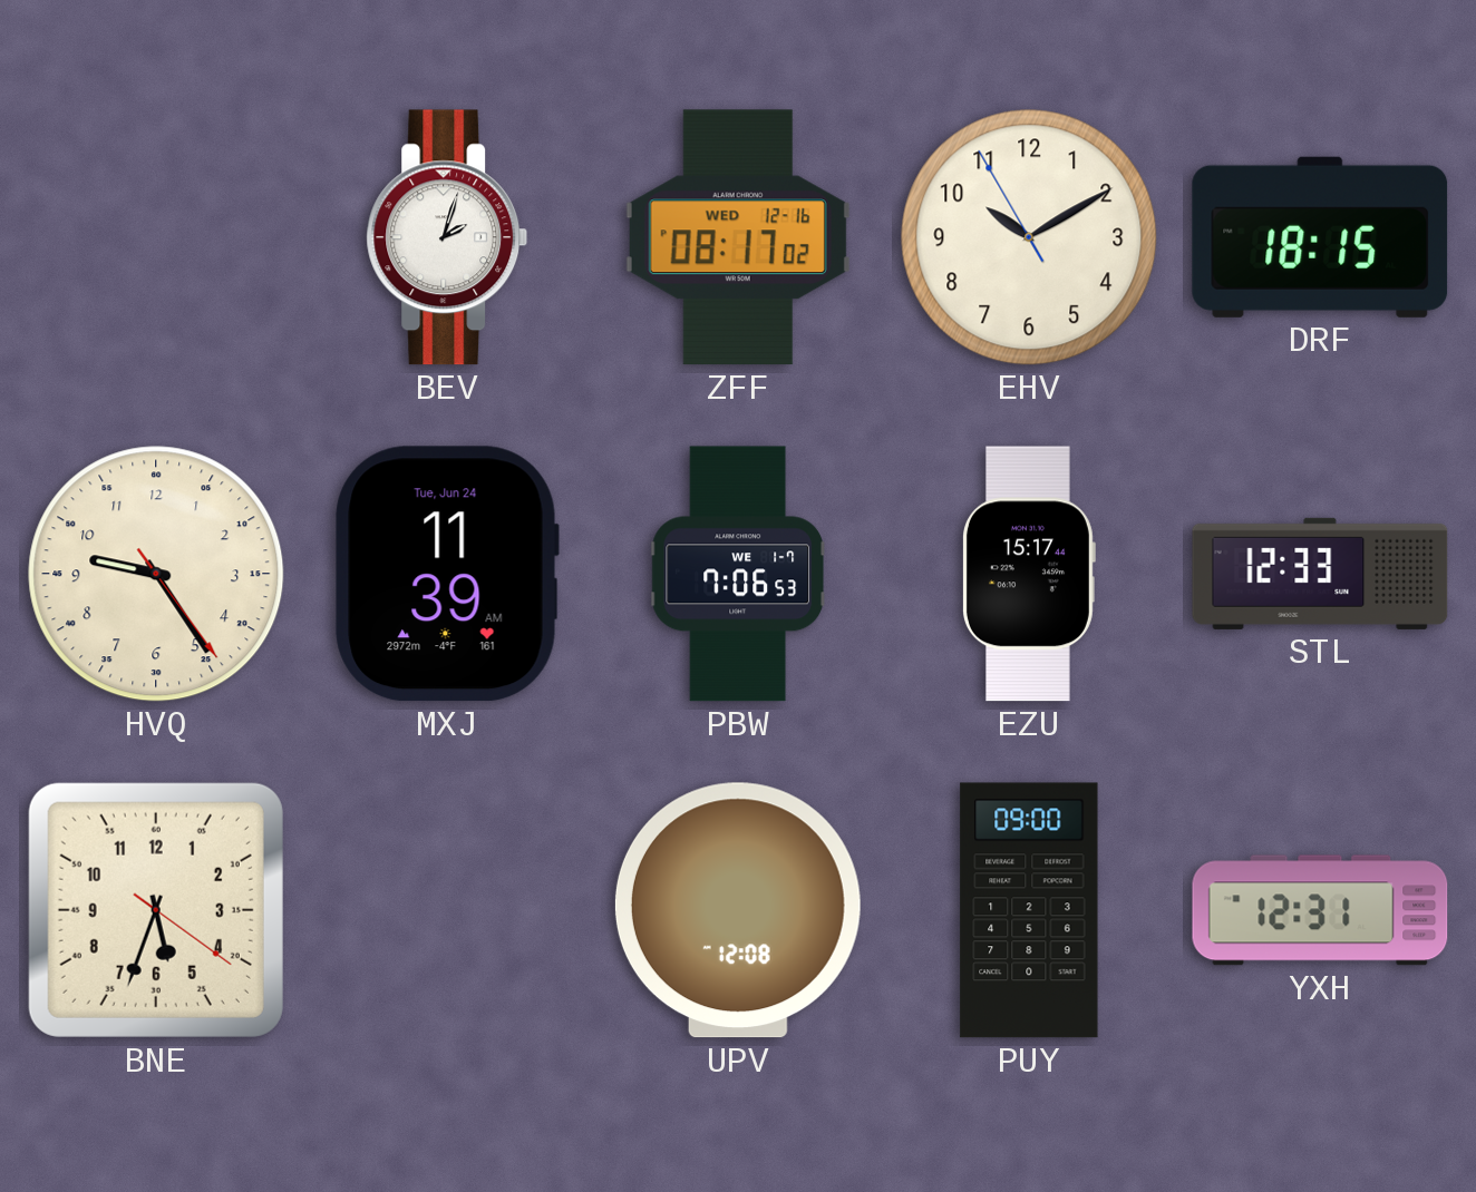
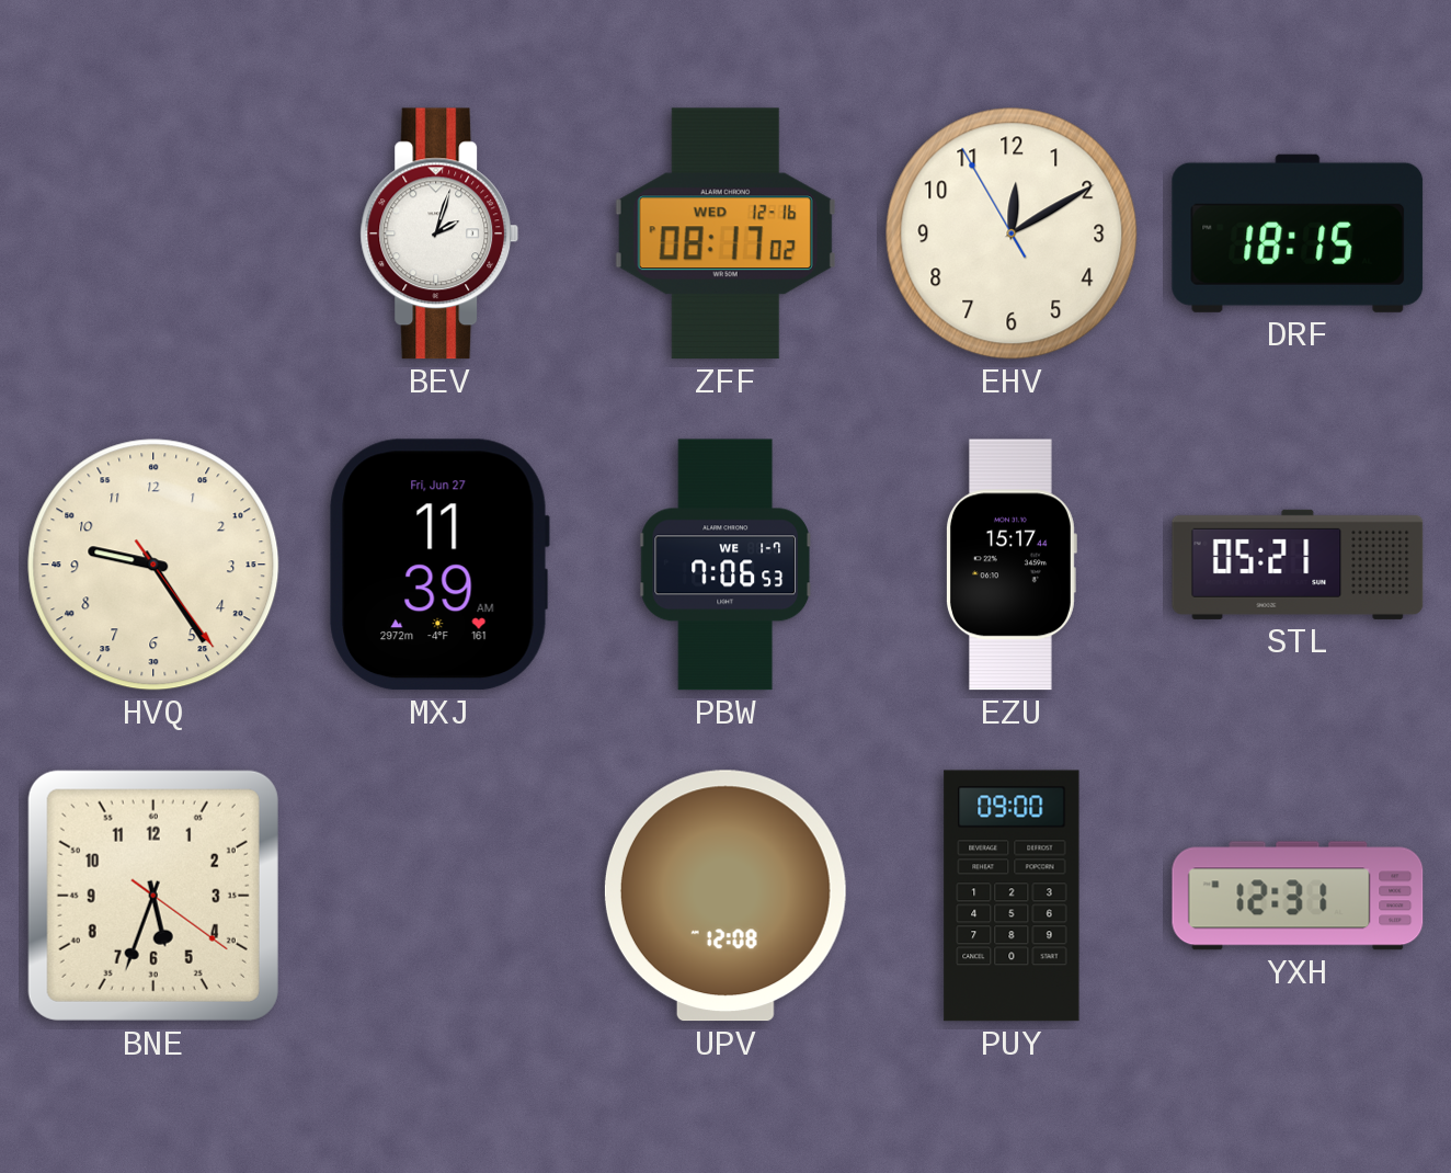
EHV: 10:09 -> 12:09 (1012, 234)
MXJ date: Tue, Jun 24 -> Fri, Jun 27 (439, 565)
STL: 12:33 -> 05:21 (1298, 565)
